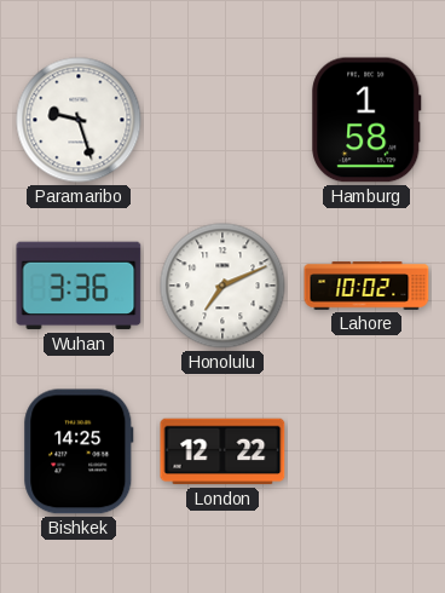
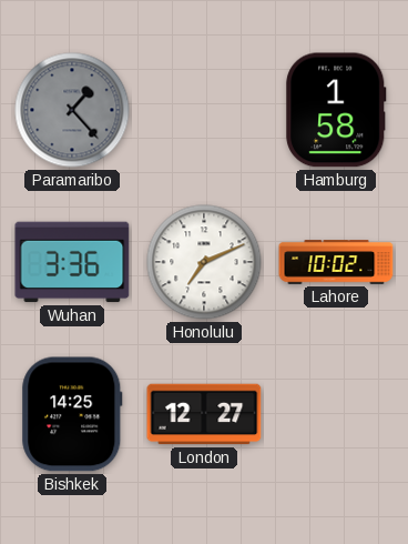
Paramaribo: 9:27 -> 1:23 (72, 110)
Paramaribo dial: white -> grey (72, 110)
London: 12:22 -> 12:27 (204, 414)
